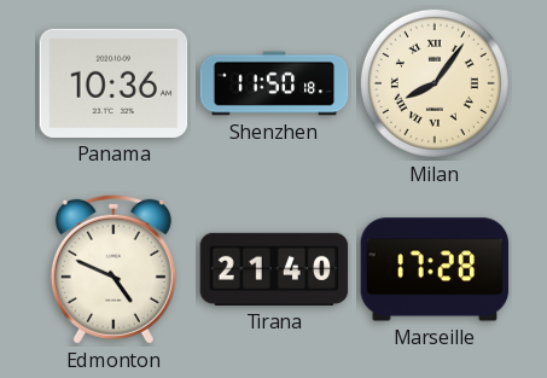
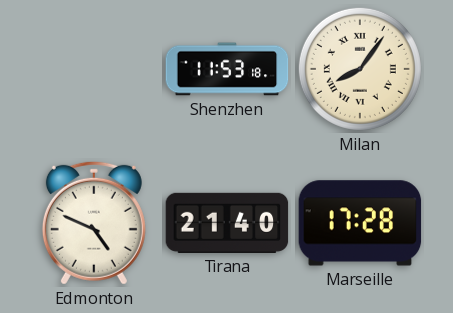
Panama: 10:36 -> none (114, 83)
Shenzhen: 11:50 -> 11:53 (227, 69)
